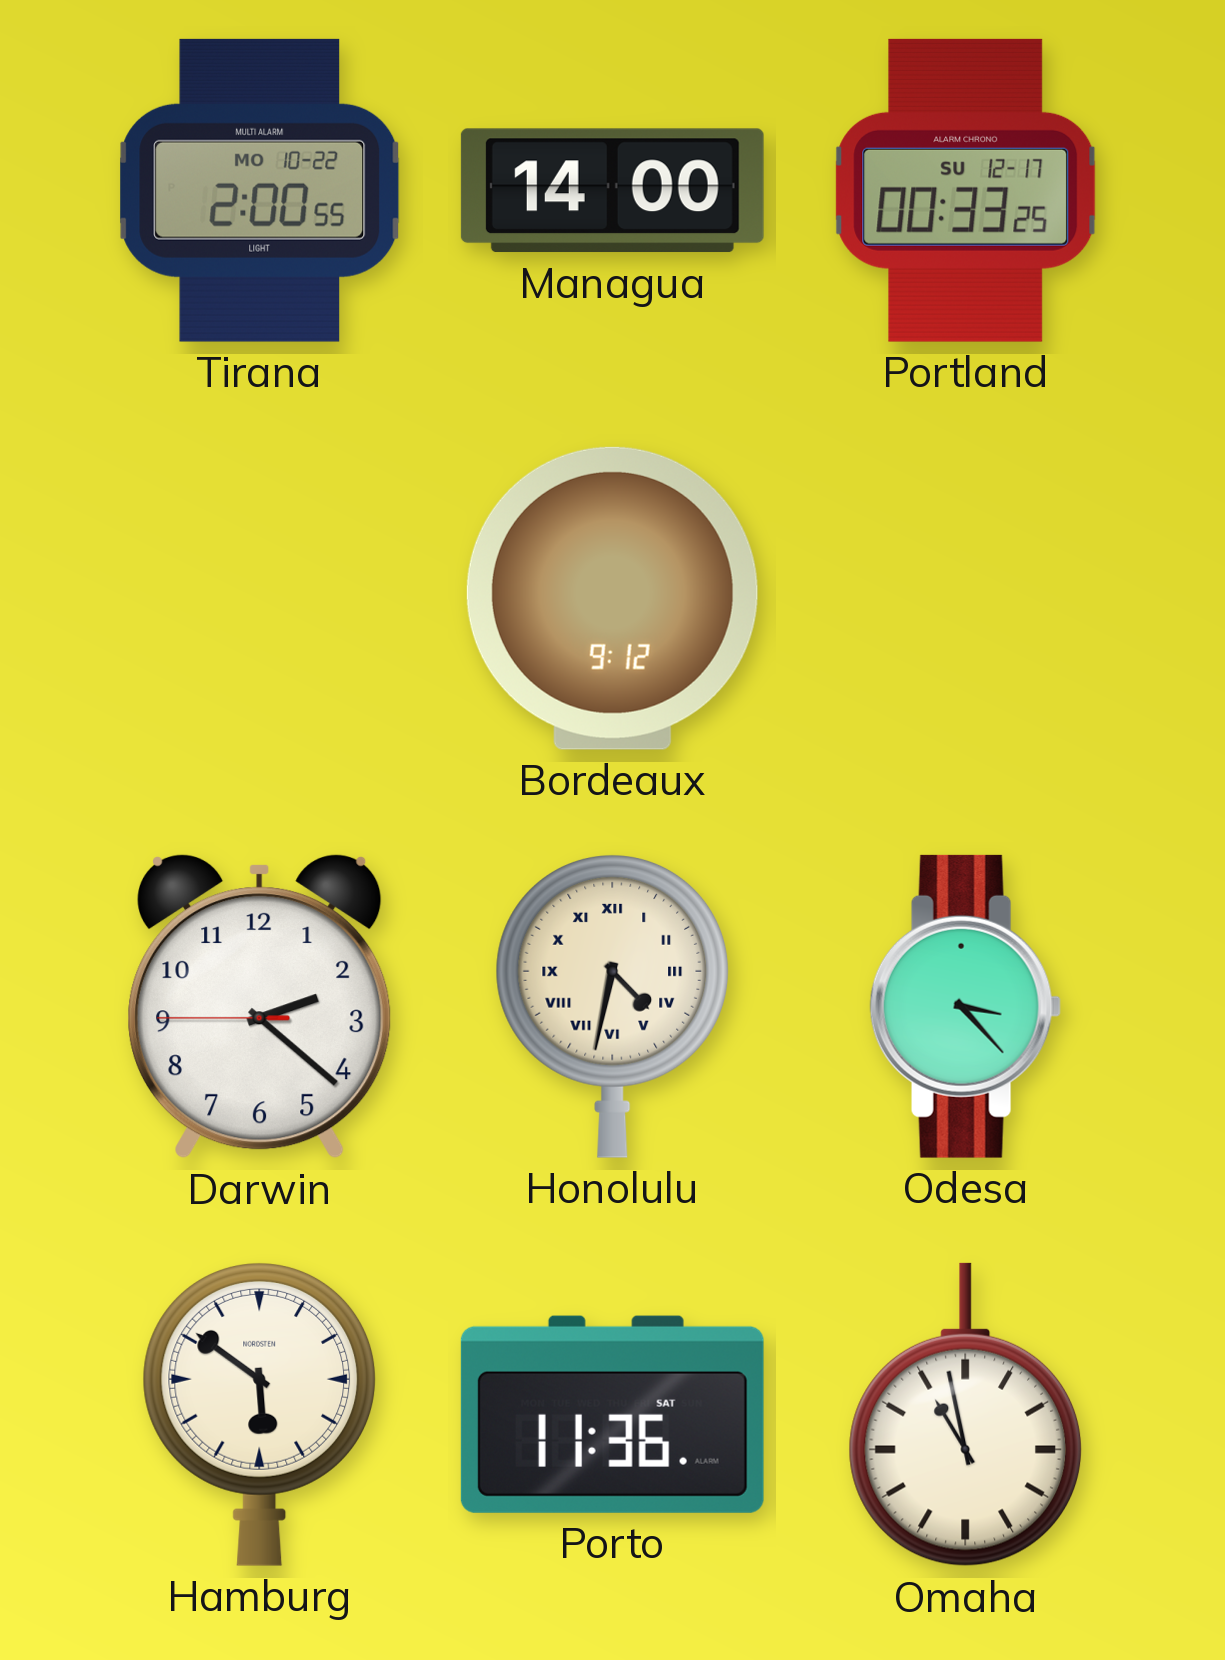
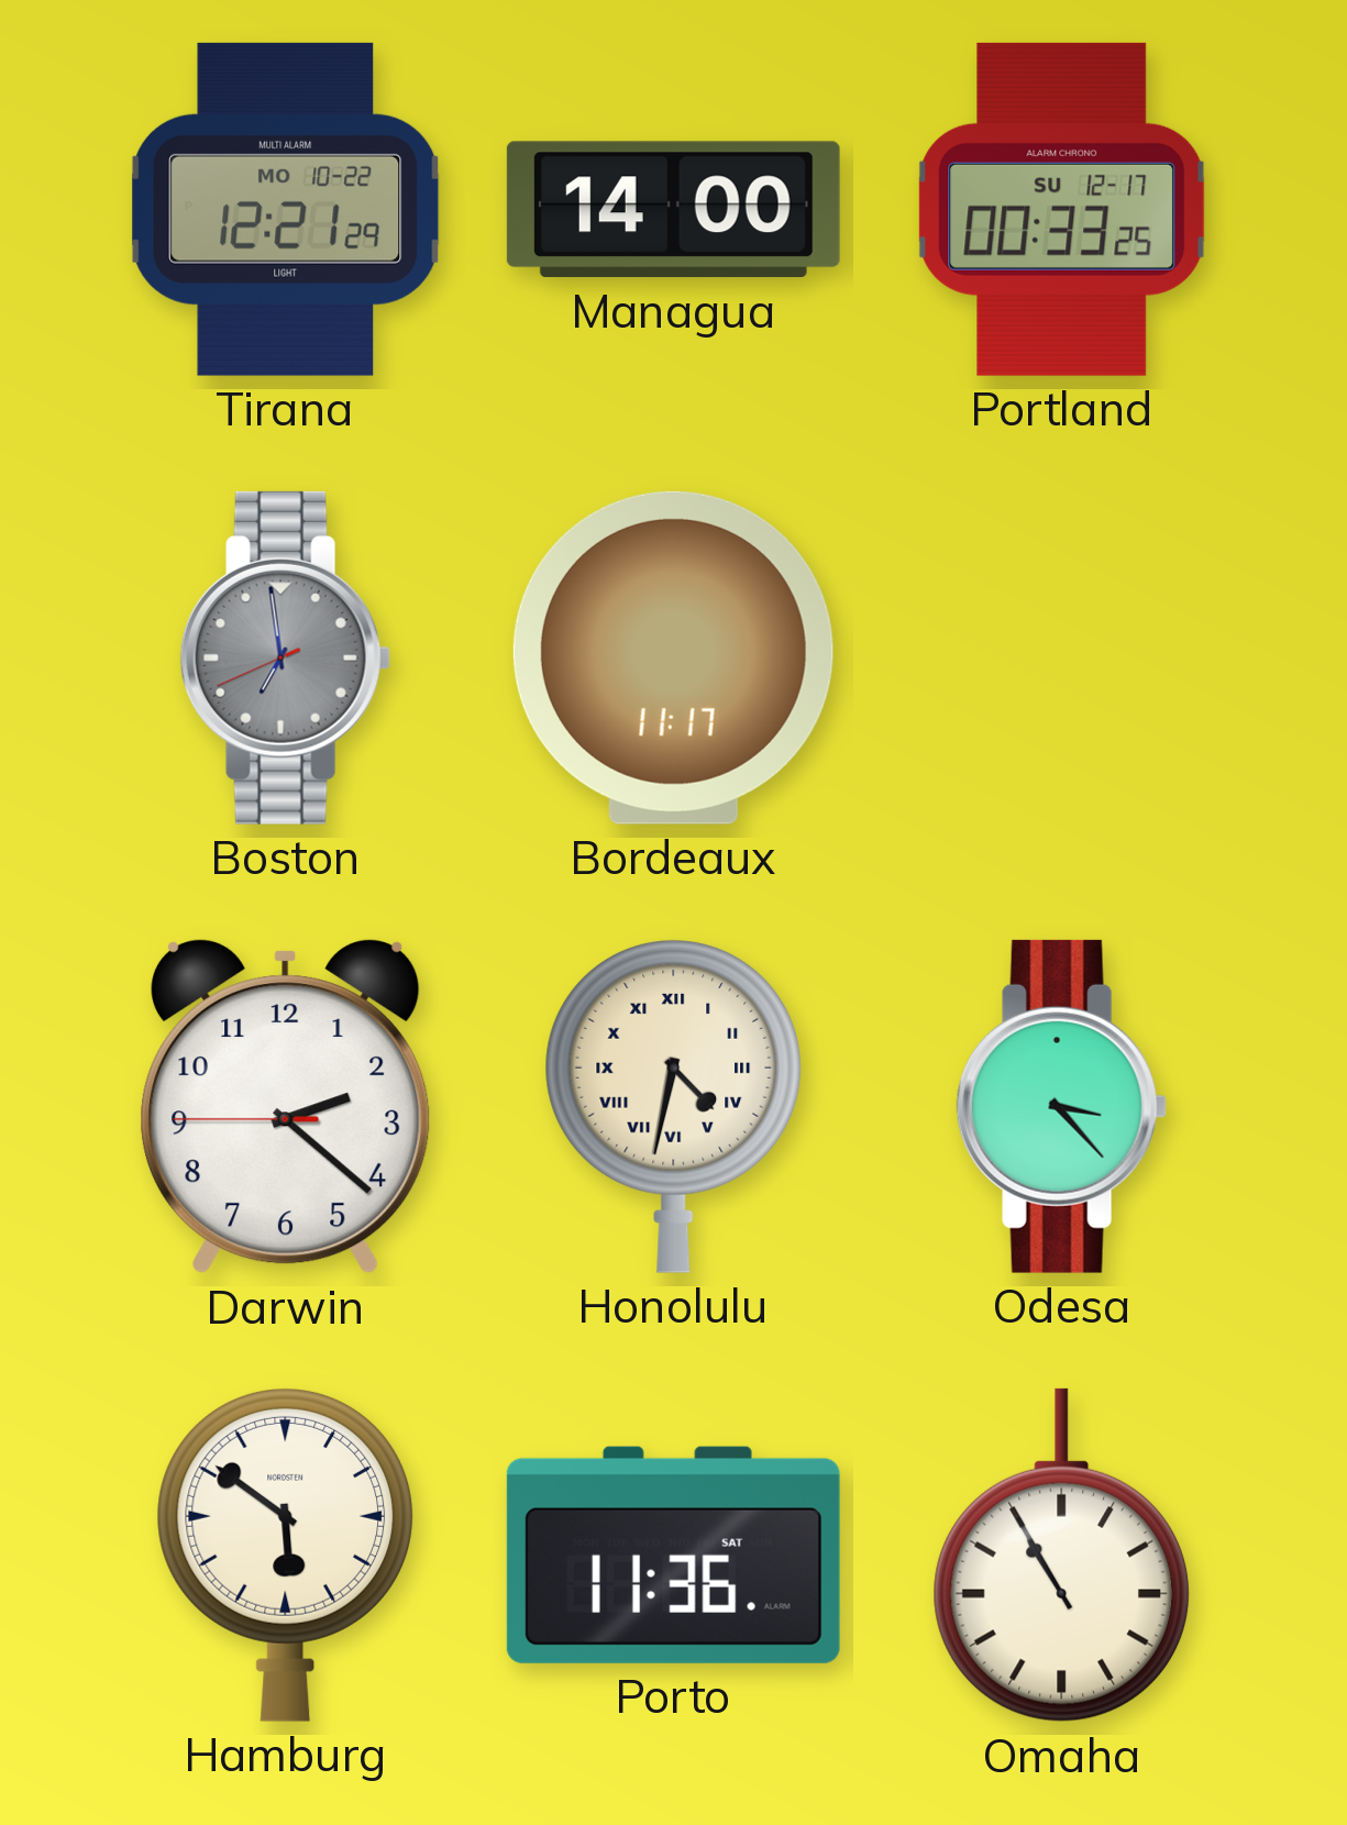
Tirana: 2:00 -> 12:21 (286, 209)
Boston: none -> 6:58 (285, 657)
Bordeaux: 9:12 -> 11:17 (673, 657)
Omaha: 10:58 -> 10:55 (1062, 1556)
